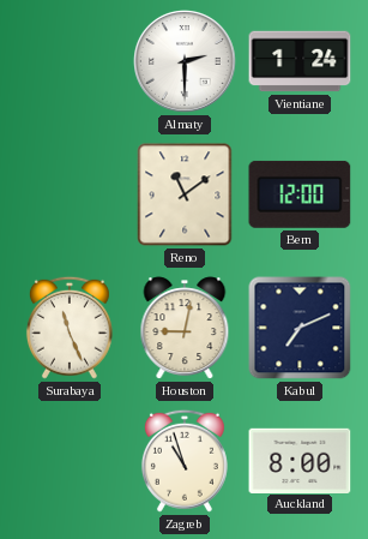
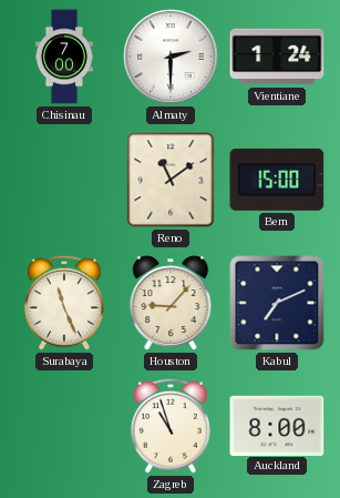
Chisinau: none -> 7:00 (63, 57)
Bern: 12:00 -> 15:00 (277, 180)
Houston: 9:02 -> 9:07 (171, 303)
